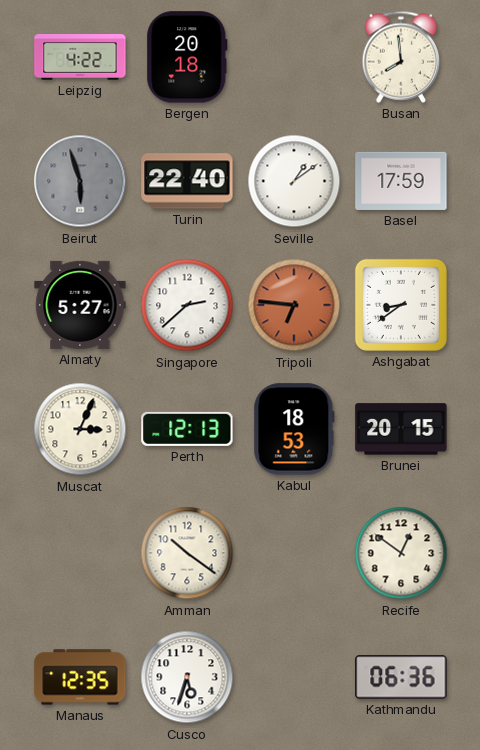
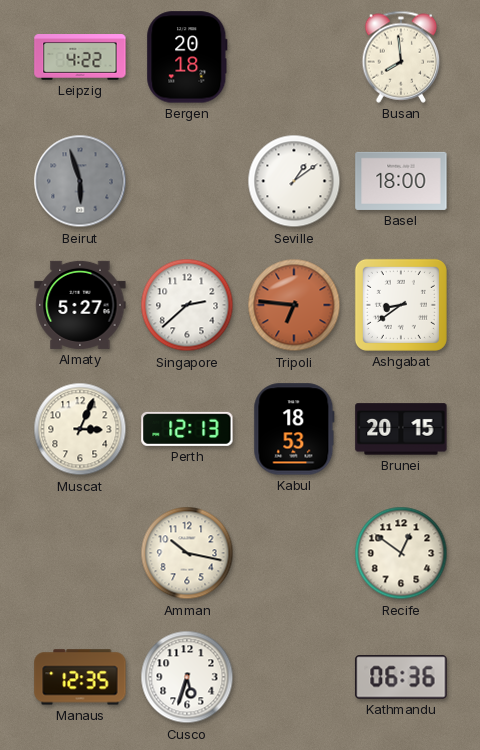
Turin: 22:40 -> none (187, 181)
Basel: 17:59 -> 18:00 (401, 181)
Amman: 10:21 -> 10:17 (187, 553)
